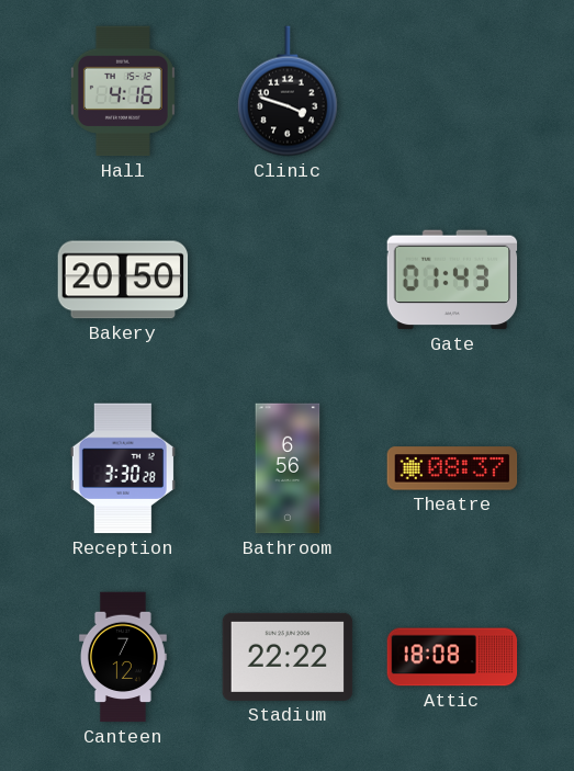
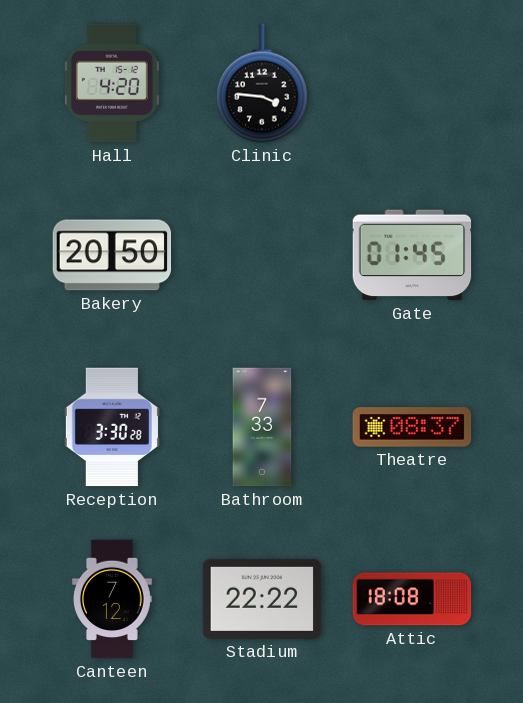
Hall: 4:16 -> 4:20 (112, 83)
Clinic: 3:48 -> 3:46 (262, 83)
Gate: 01:43 -> 01:45 (412, 255)
Bathroom: 6:56 -> 7:33 (262, 427)
